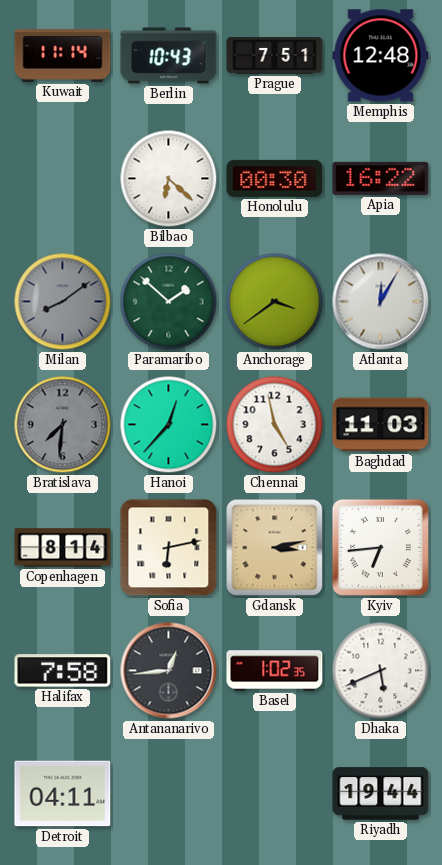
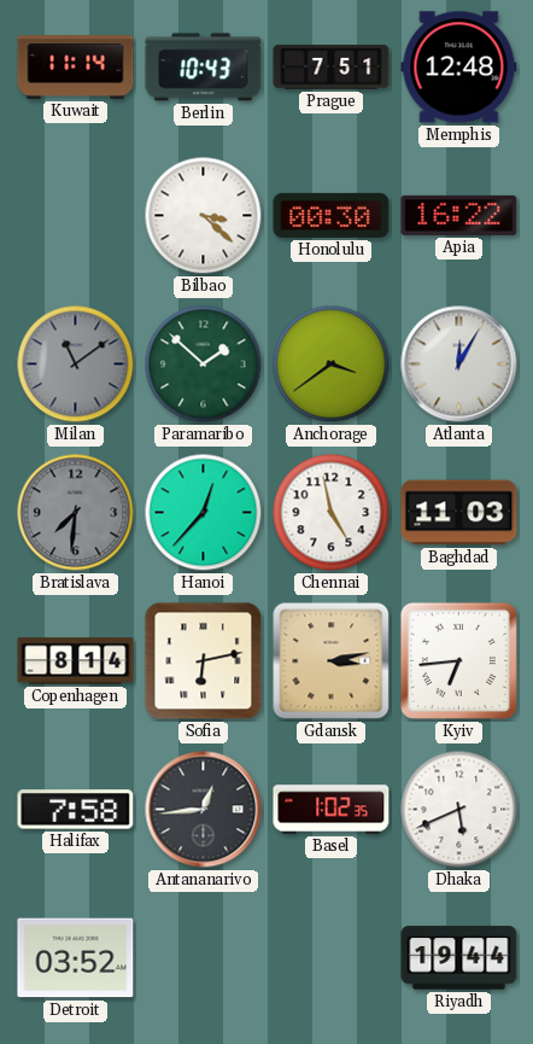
Bilbao: 6:22 -> 3:22 (204, 216)
Milan: 8:09 -> 11:09 (76, 364)
Detroit: 04:11 -> 03:52 (76, 958)
